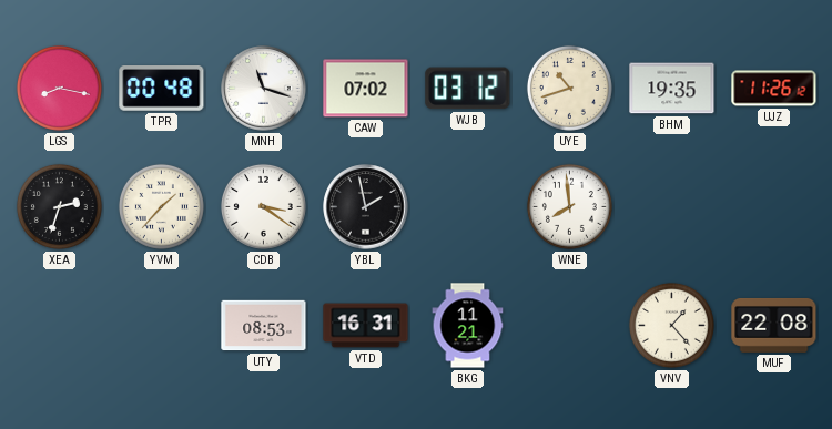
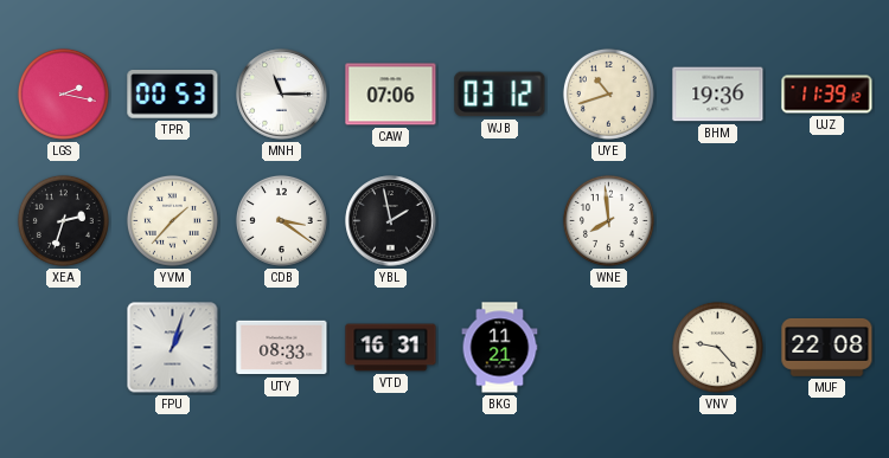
LGS: 8:17 -> 2:17 (63, 93)
TPR: 00:48 -> 00:53 (173, 95)
MNH: 11:18 -> 11:15 (282, 95)
CAW: 07:02 -> 07:06 (391, 95)
BHM: 19:35 -> 19:36 (718, 95)
UJZ: 11:26 -> 11:39 (827, 95)
FPU: none -> 1:03 (173, 348)
UTY: 08:53 -> 08:33 (282, 348)
VNV: 1:23 -> 9:23 (717, 347)
